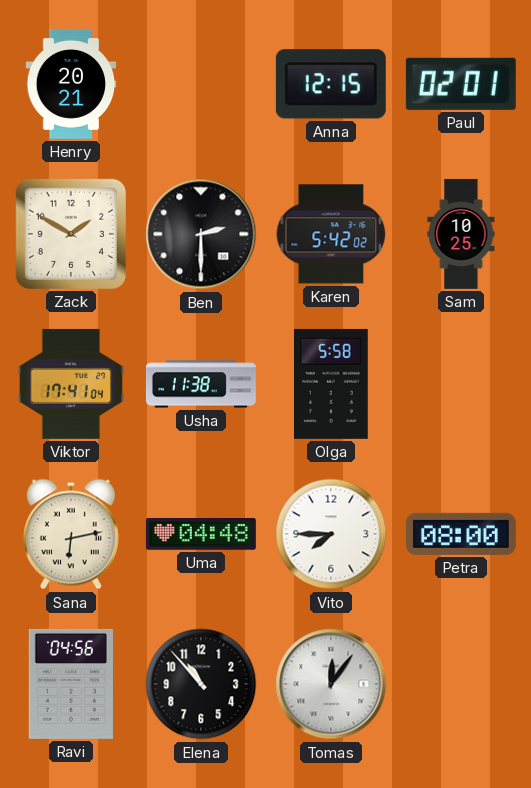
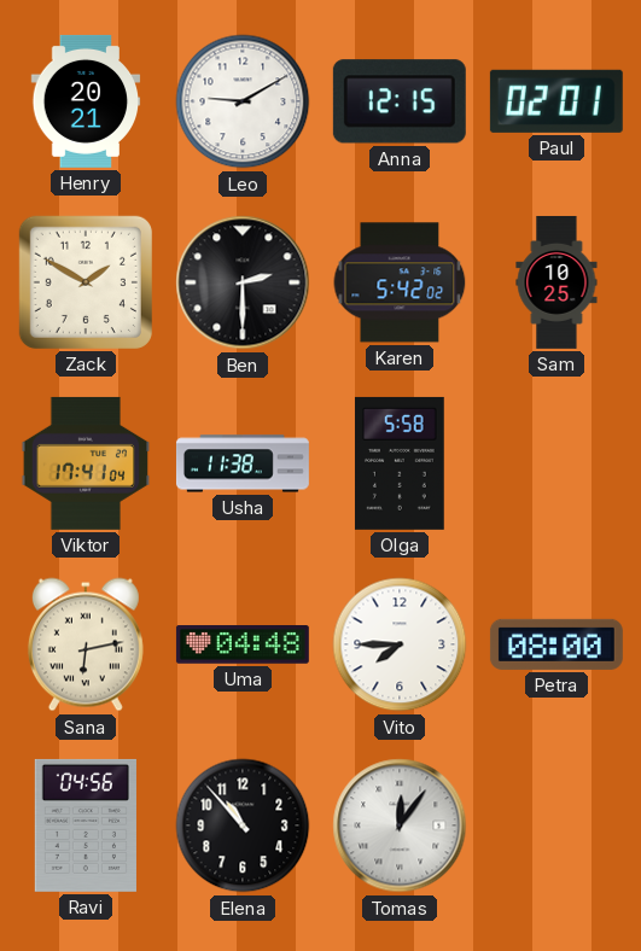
Leo: none -> 9:10 (243, 101)
